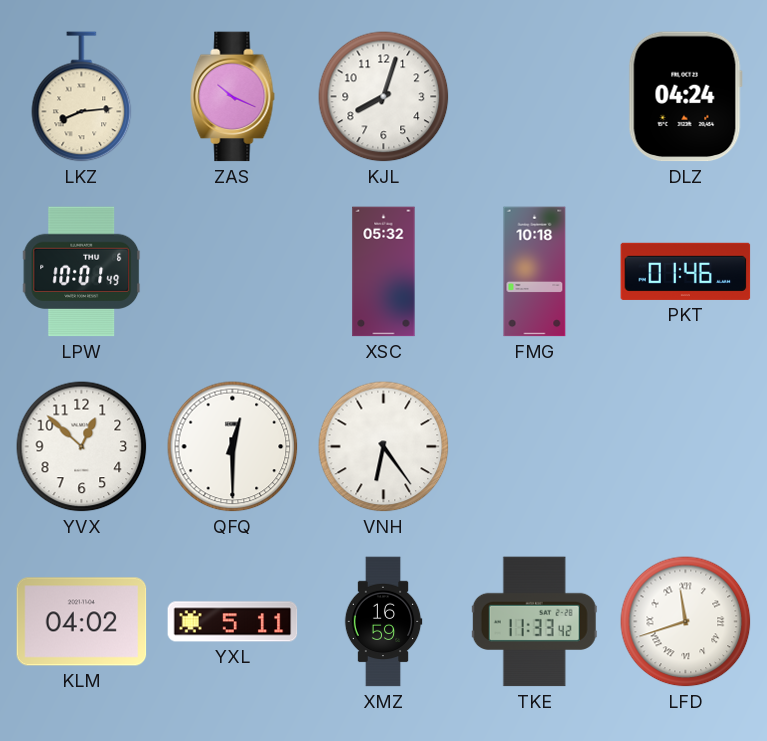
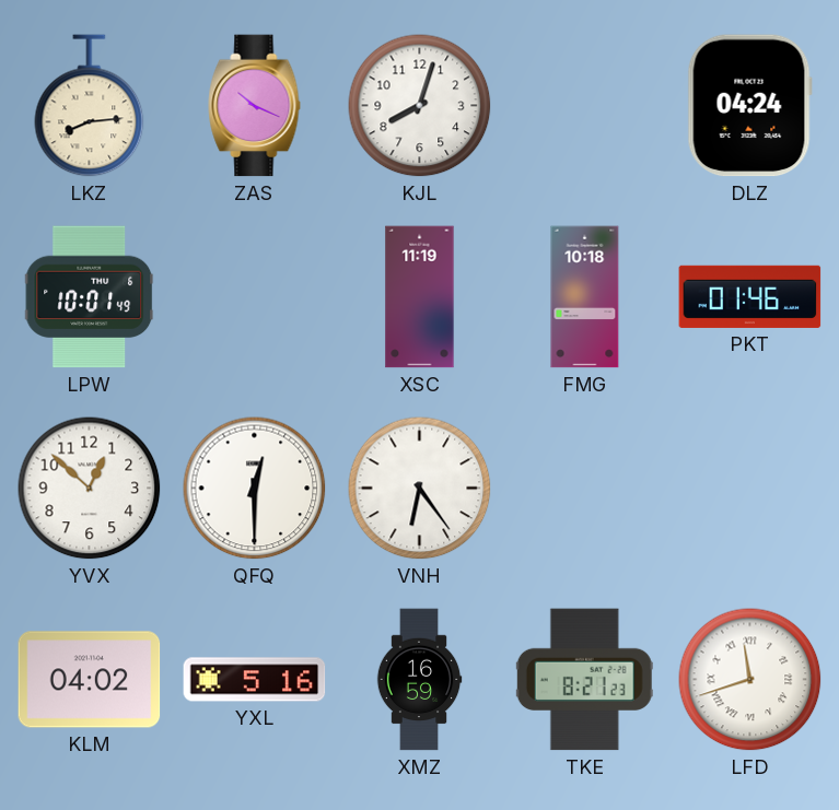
XSC: 05:32 -> 11:19 (420, 297)
YXL: 5:11 -> 5:16 (255, 680)
TKE: 11:33 -> 8:21 (584, 680)
